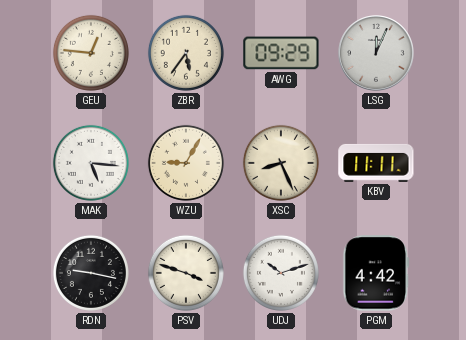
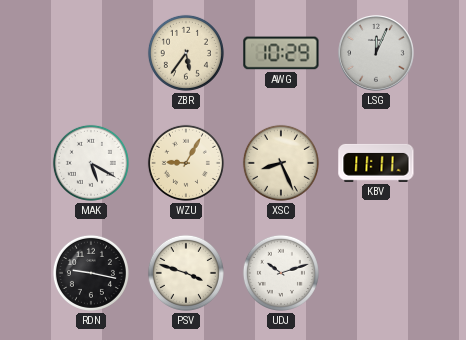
GEU: 12:46 -> none (91, 53)
AWG: 09:29 -> 10:29 (281, 53)
MAK: 5:16 -> 5:20 (91, 163)
PGM: 4:42 -> none (376, 273)
